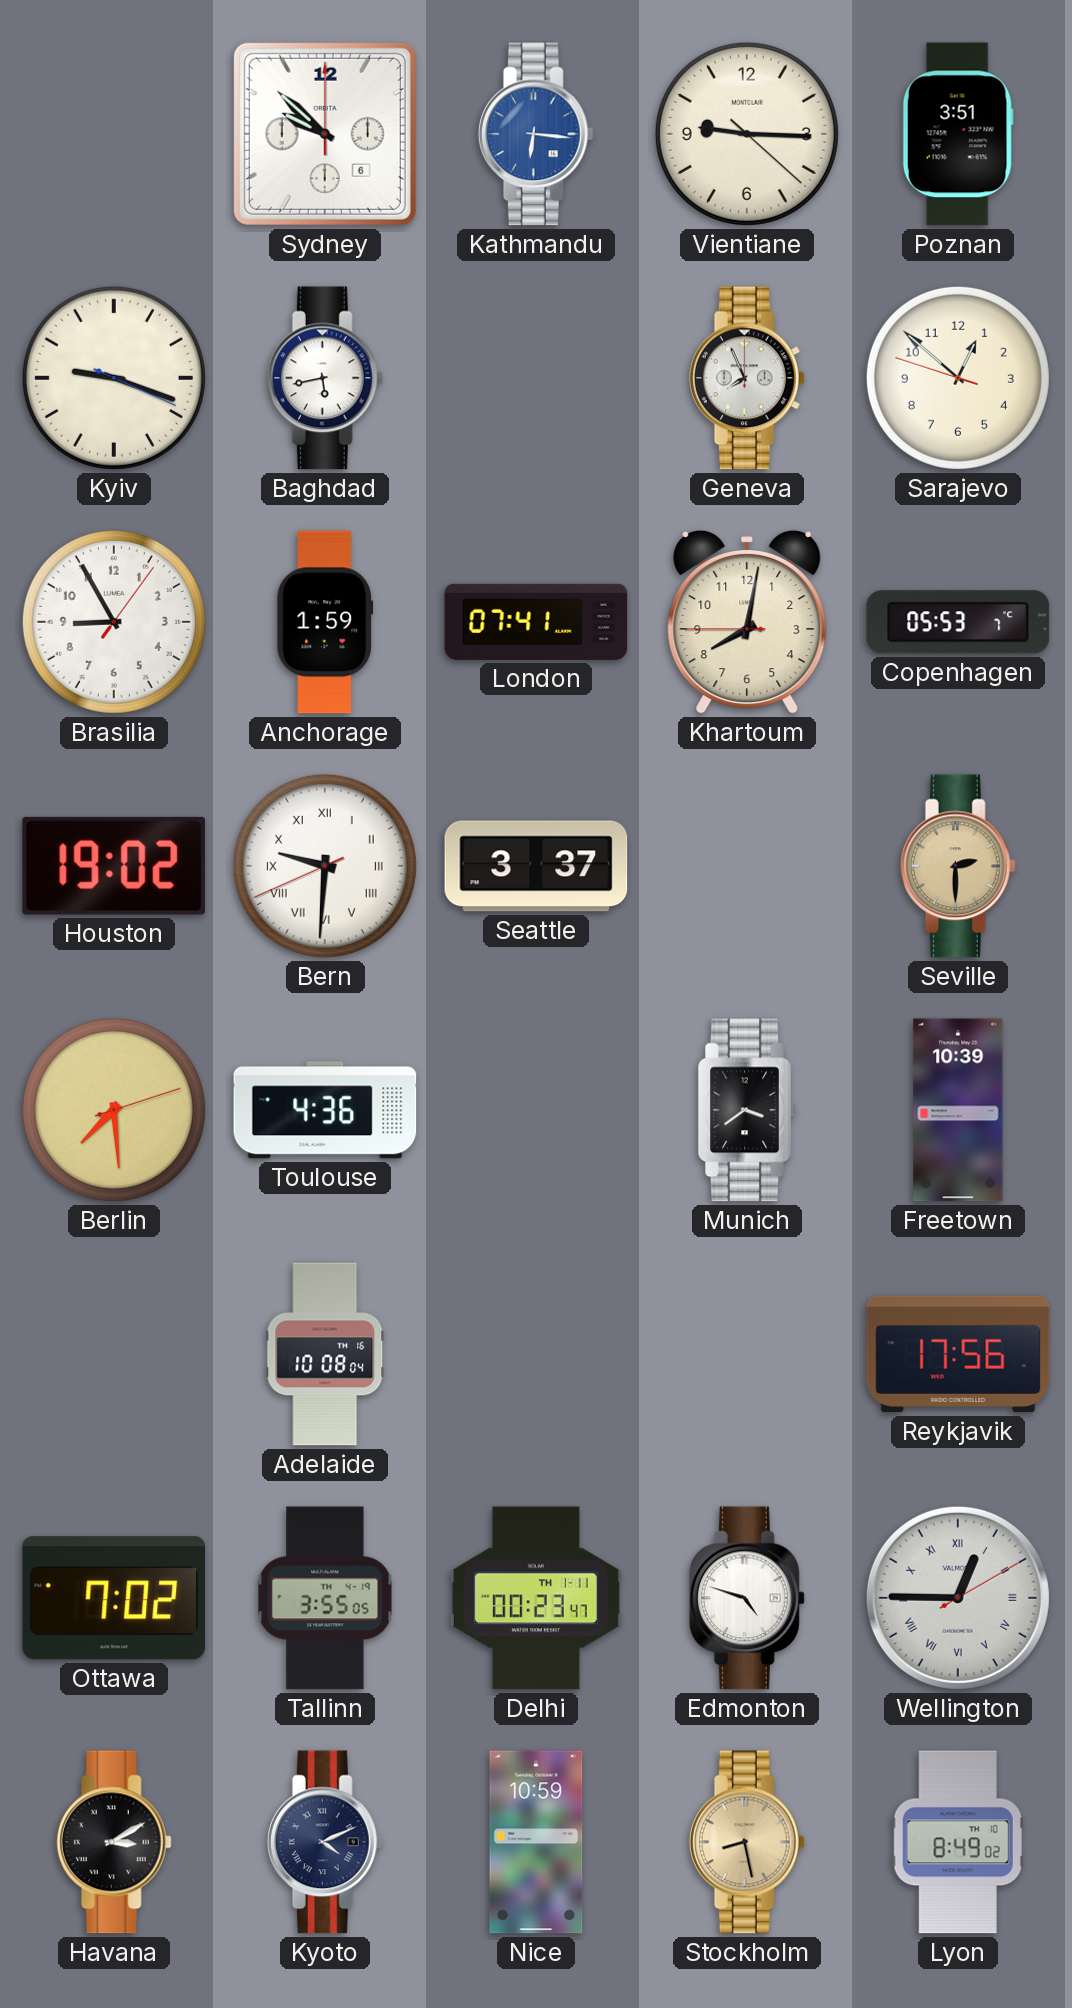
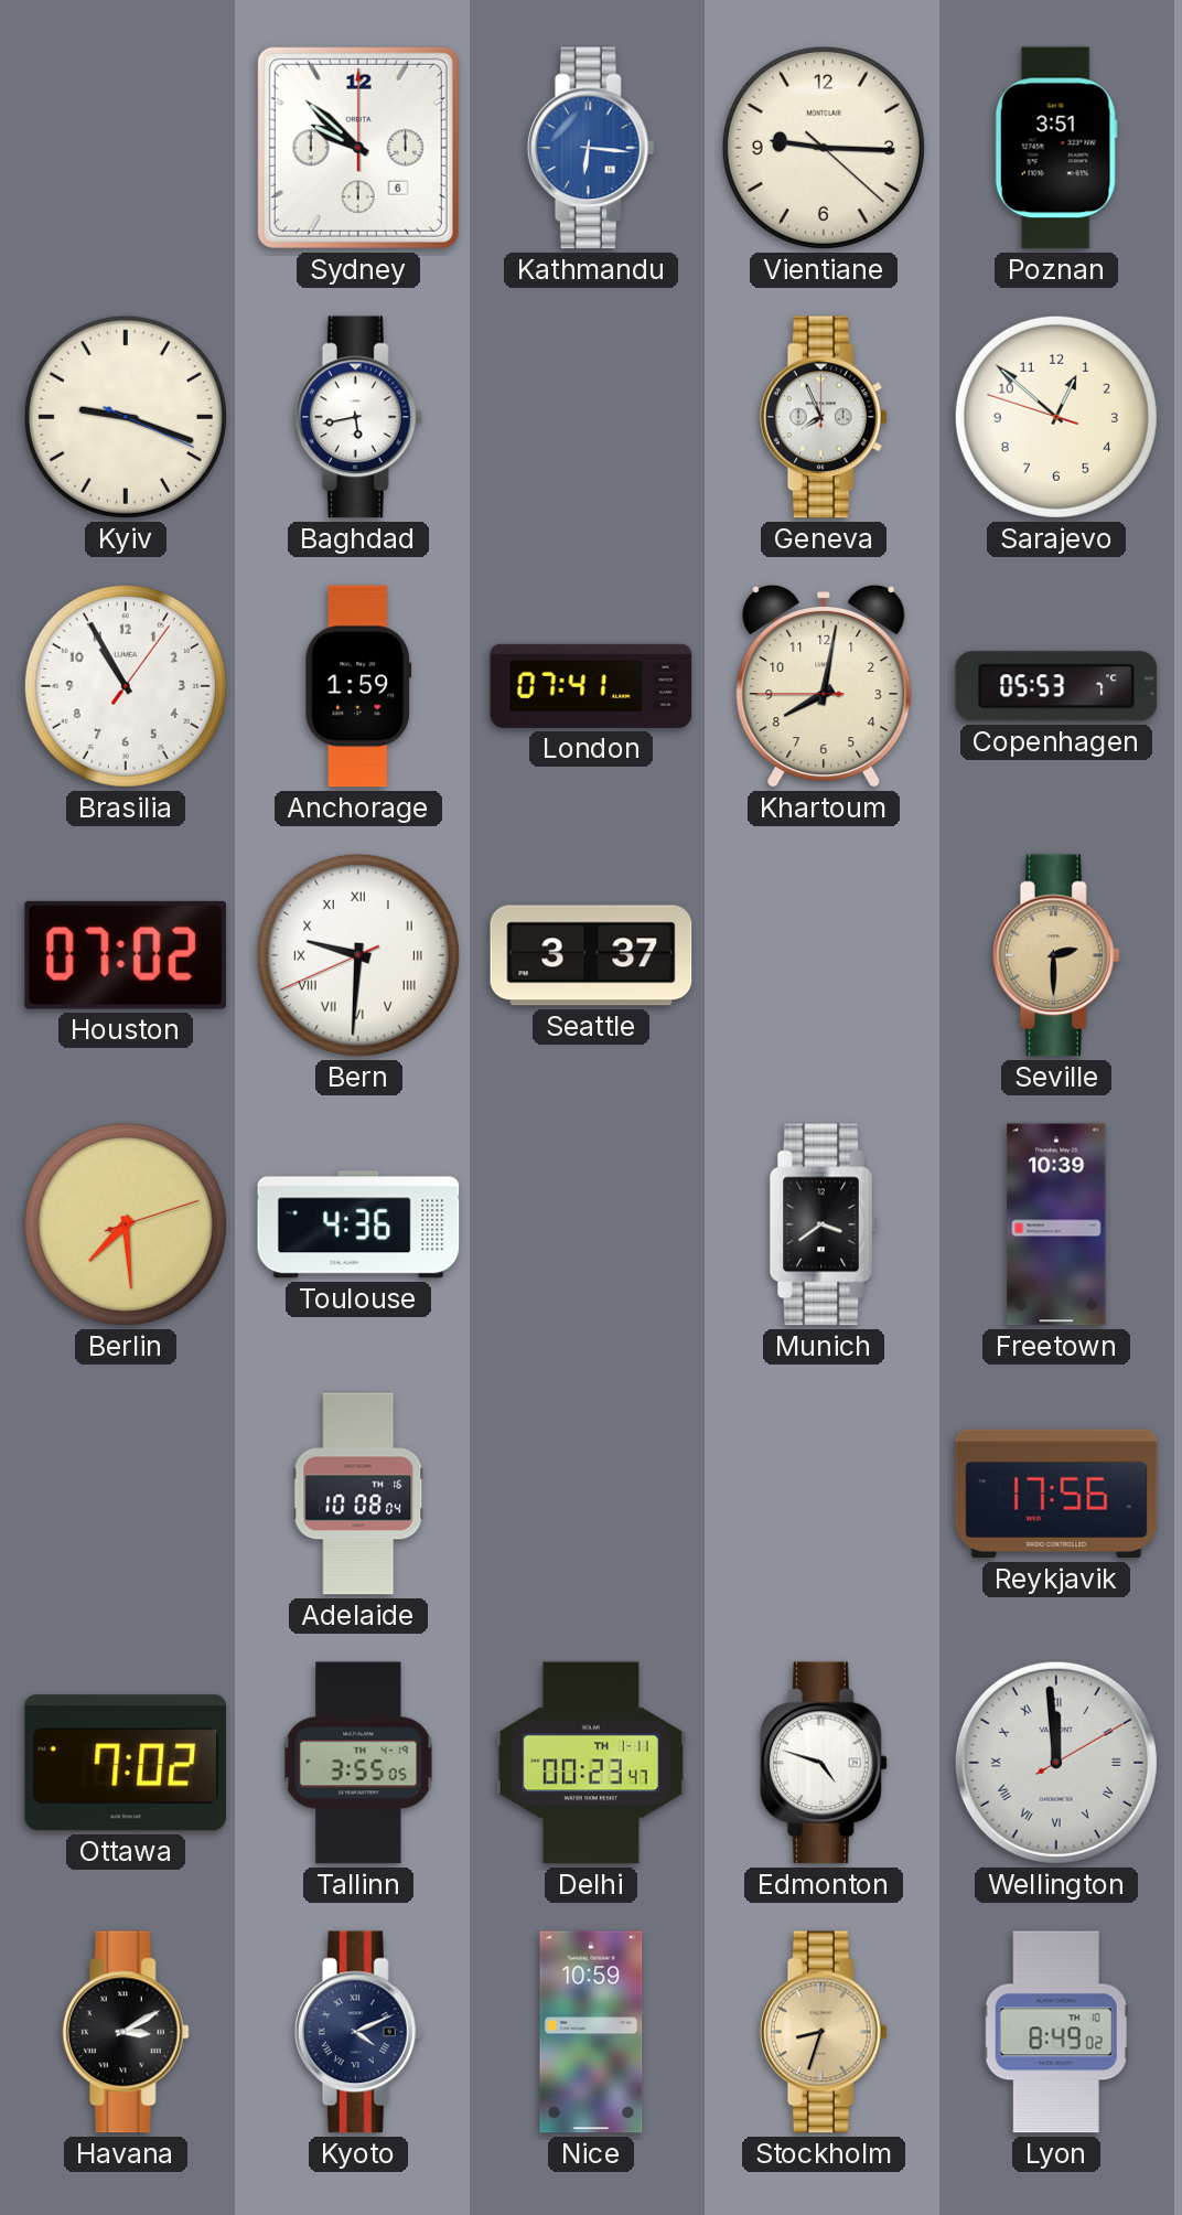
Brasilia: 8:55 -> 10:55 (126, 686)
Houston: 19:02 -> 07:02 (126, 955)
Wellington: 12:45 -> 11:59 (1056, 1763)
Stockholm: 8:28 -> 8:33 (824, 2032)
